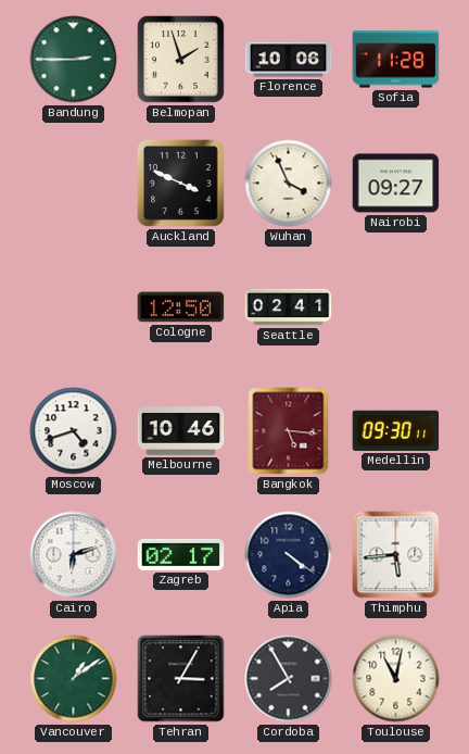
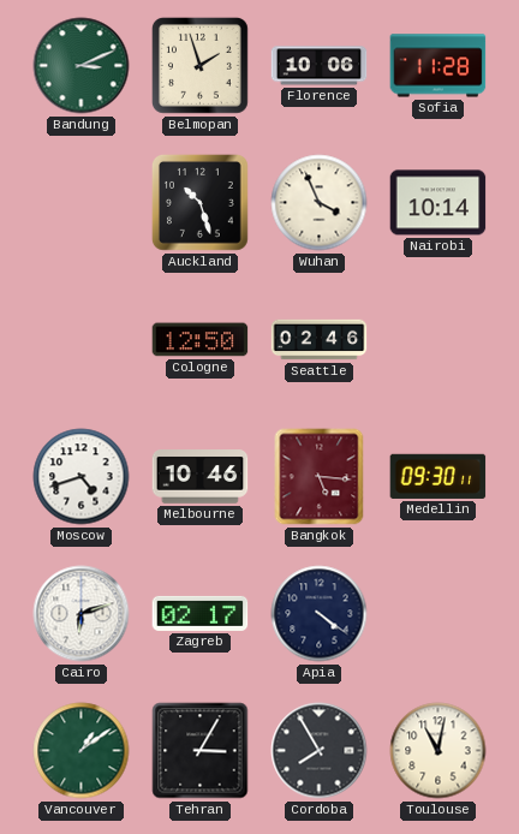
Bandung: 2:45 -> 3:11 (82, 66)
Auckland: 3:49 -> 10:27 (201, 203)
Nairobi: 09:27 -> 10:14 (439, 203)
Seattle: 02:41 -> 02:46 (320, 340)
Thimphu: 5:44 -> none (396, 555)
